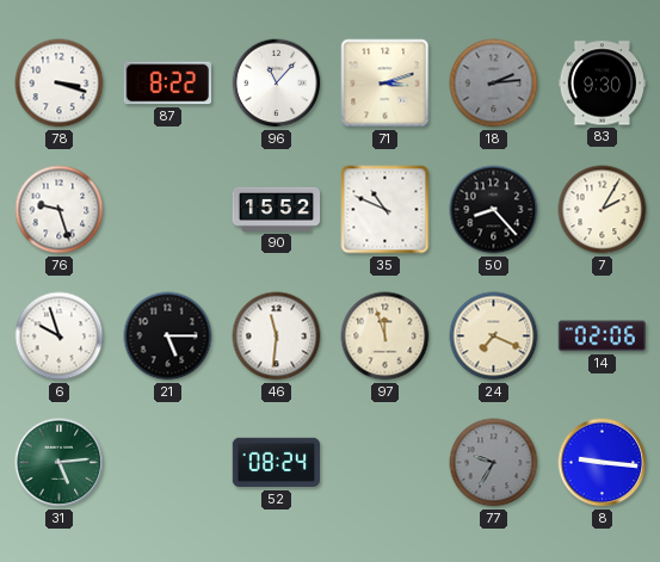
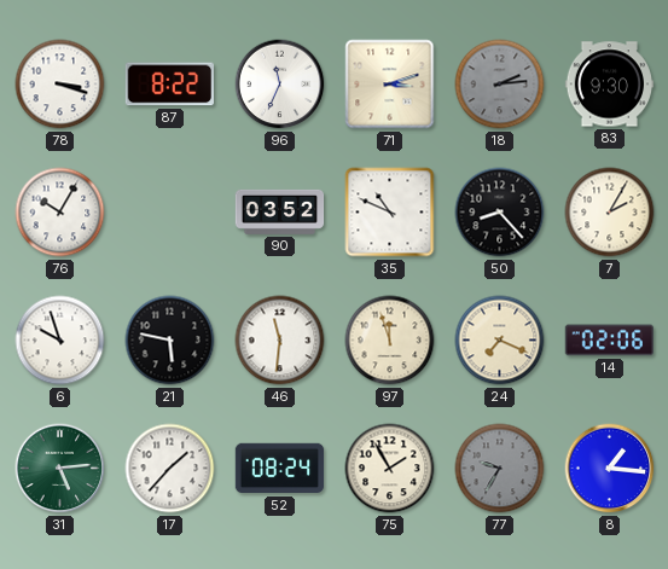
96: 11:07 -> 11:34 (280, 85)
76: 9:27 -> 10:05 (60, 213)
90: 15:52 -> 03:52 (280, 211)
21: 5:15 -> 5:47 (170, 341)
17: none -> 1:37 (170, 469)
75: none -> 1:55 (390, 469)
8: 9:16 -> 1:16 (610, 469)
